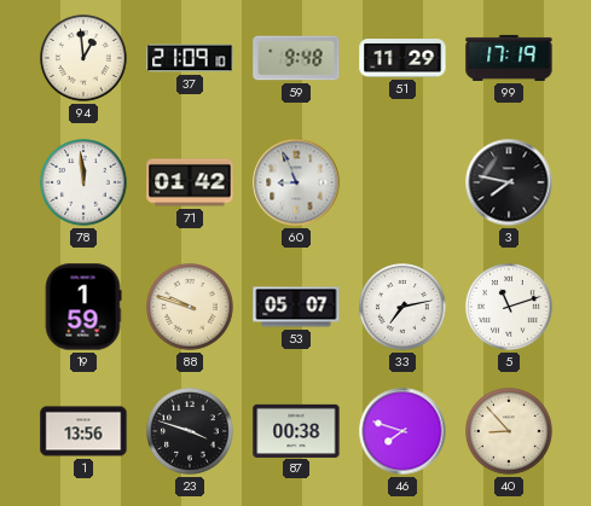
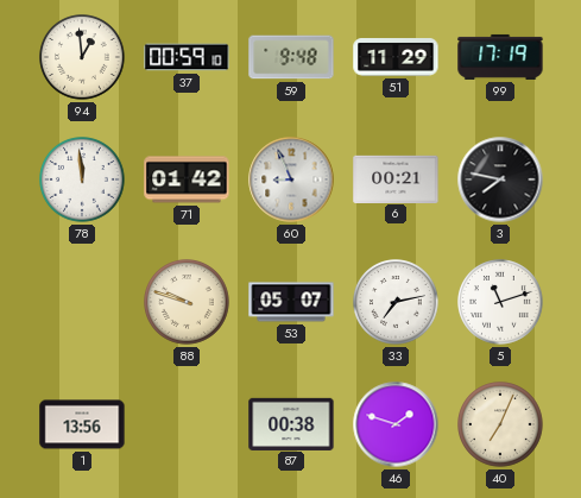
37: 21:09 -> 00:59 (187, 57)
6: none -> 00:21 (396, 178)
19: 1:59 -> none (83, 307)
23: 3:48 -> none (191, 432)
46: 7:48 -> 1:48 (396, 424)
40: 8:53 -> 7:04 (501, 425)
